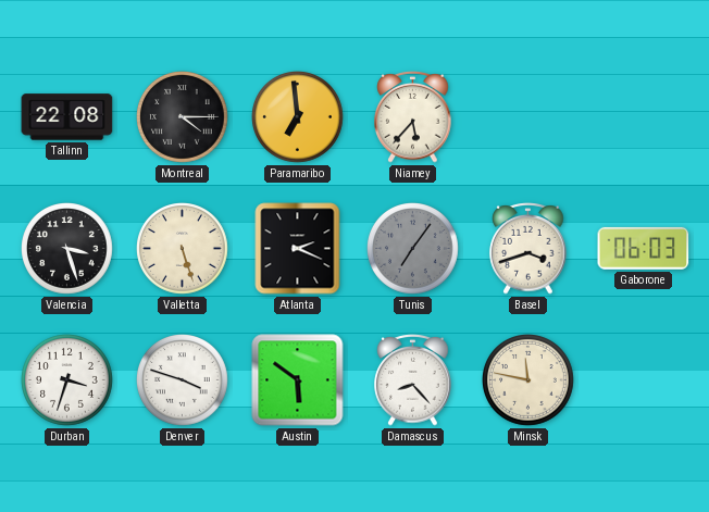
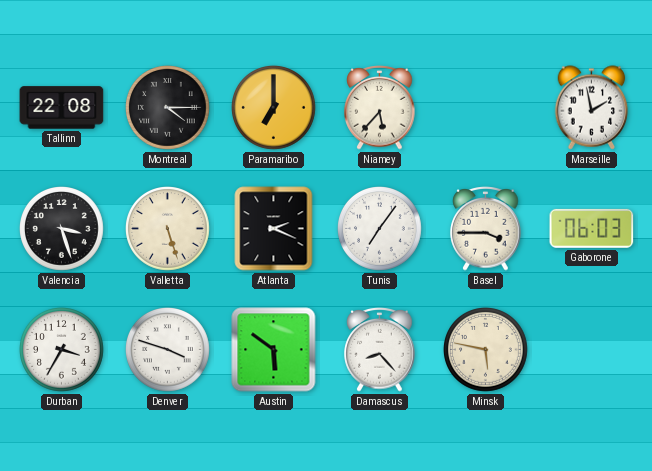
Paramaribo: 6:59 -> 7:00 (274, 108)
Marseille: none -> 1:58 (592, 108)
Tunis dial: grey -> white (380, 229)
Basel: 3:42 -> 3:45 (486, 229)
Durban: 3:33 -> 3:35 (62, 350)
Minsk: 11:47 -> 5:47 (486, 350)
